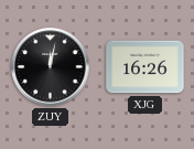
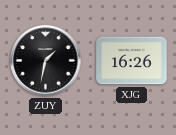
ZUY: 12:02 -> 1:32 (46, 61)
